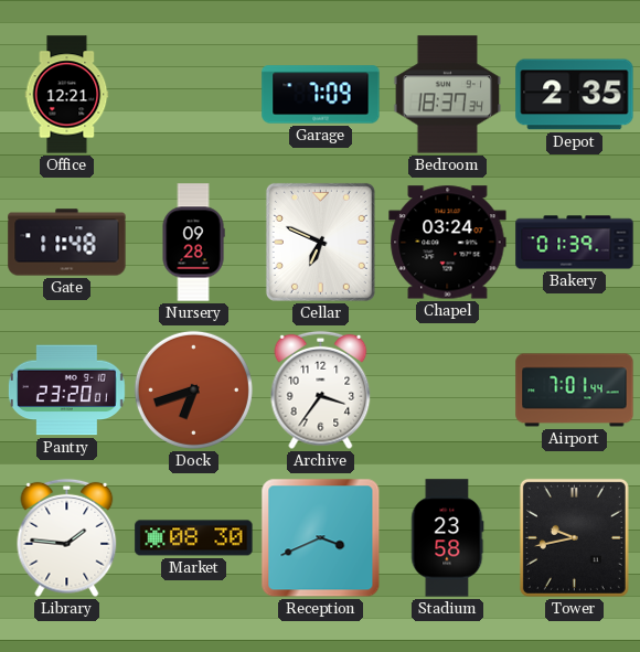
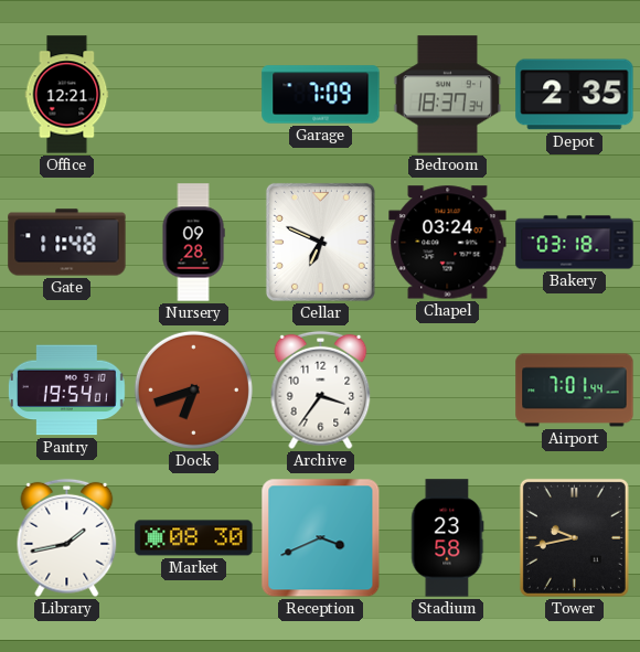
Bakery: 01:39 -> 03:18 (575, 243)
Pantry: 23:20 -> 19:54 (66, 391)
Library: 1:46 -> 1:43 (67, 538)
